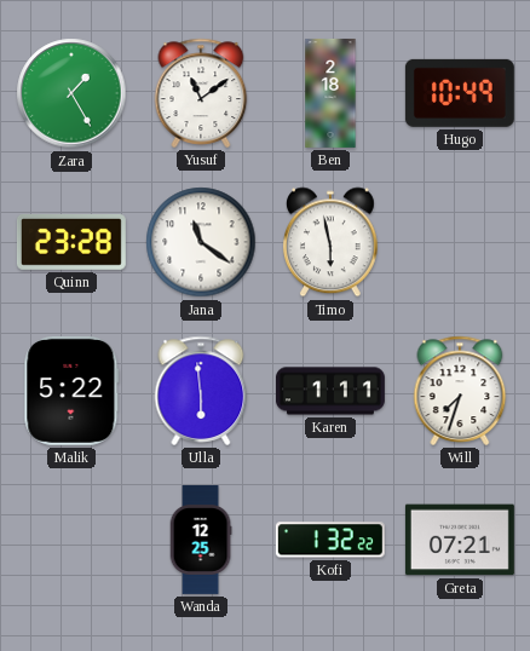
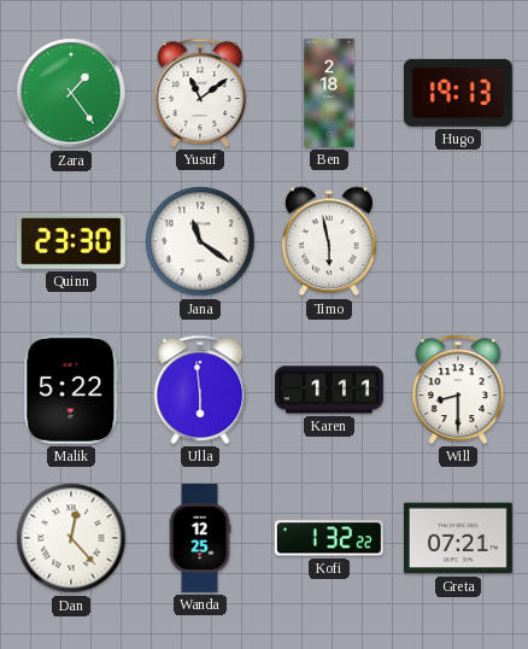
Zara: 1:25 -> 1:24 (71, 93)
Hugo: 10:49 -> 19:13 (458, 93)
Quinn: 23:28 -> 23:30 (71, 241)
Will: 7:33 -> 8:30 (458, 390)
Dan: none -> 12:23 (71, 538)
